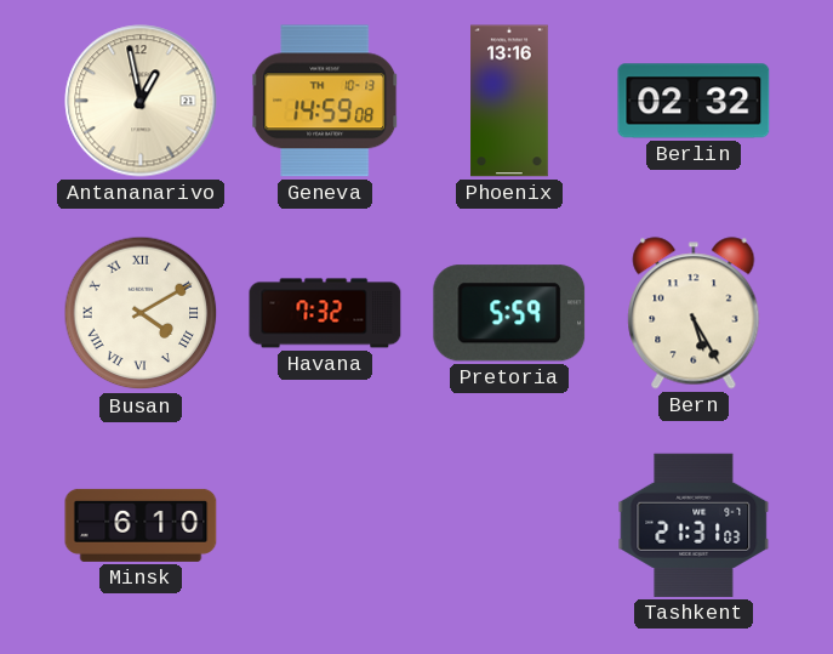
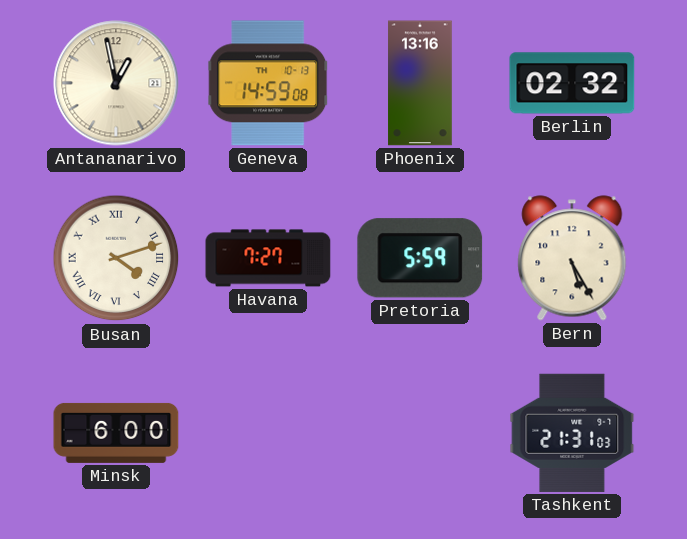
Busan: 4:10 -> 4:12 (116, 258)
Havana: 7:32 -> 7:27 (268, 258)
Minsk: 6:10 -> 6:00 (116, 433)
